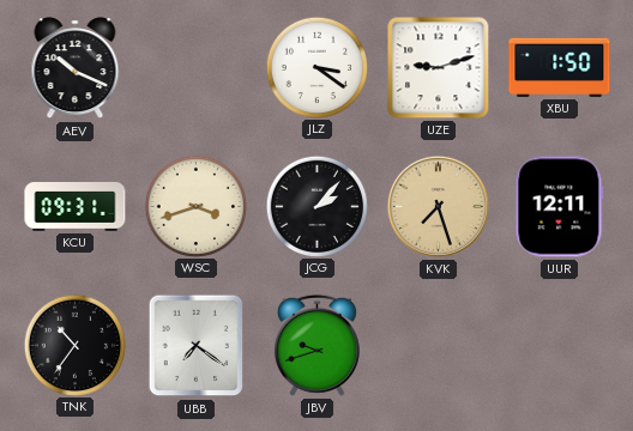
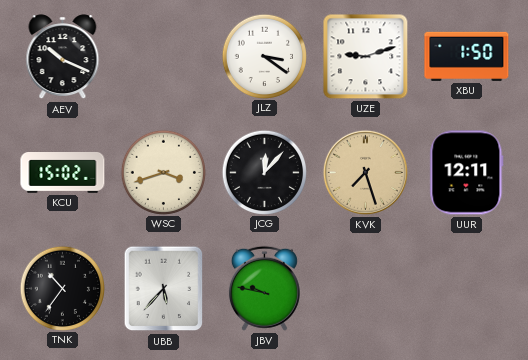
KCU: 09:31 -> 15:02 (63, 173)
JCG: 2:07 -> 12:07 (264, 172)
UBB: 7:21 -> 5:37 (164, 289)
JBV: 9:42 -> 9:47 (264, 288)
